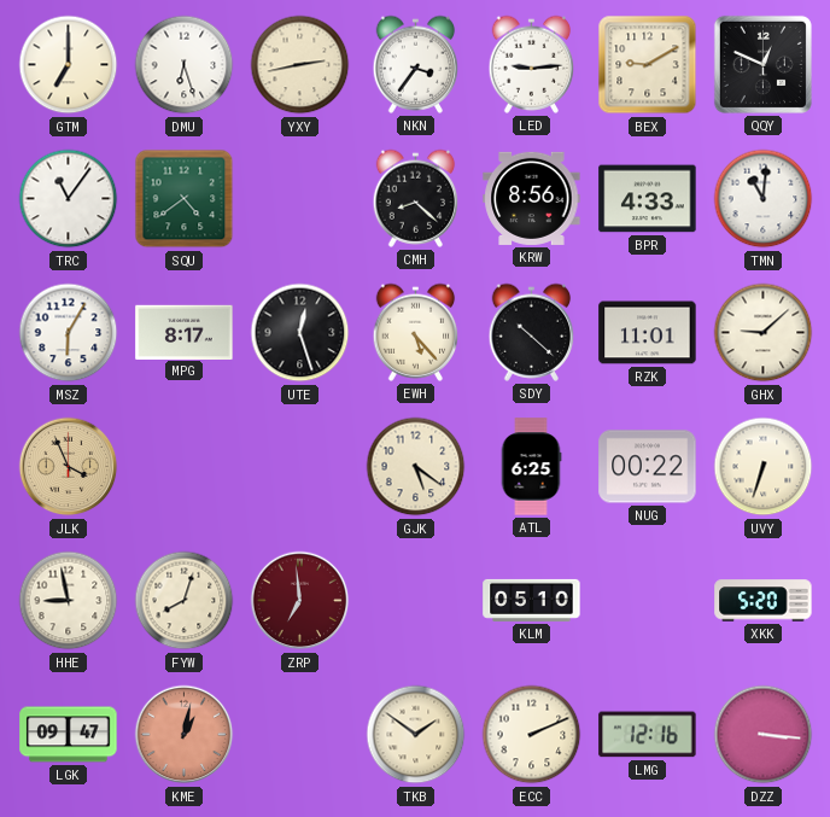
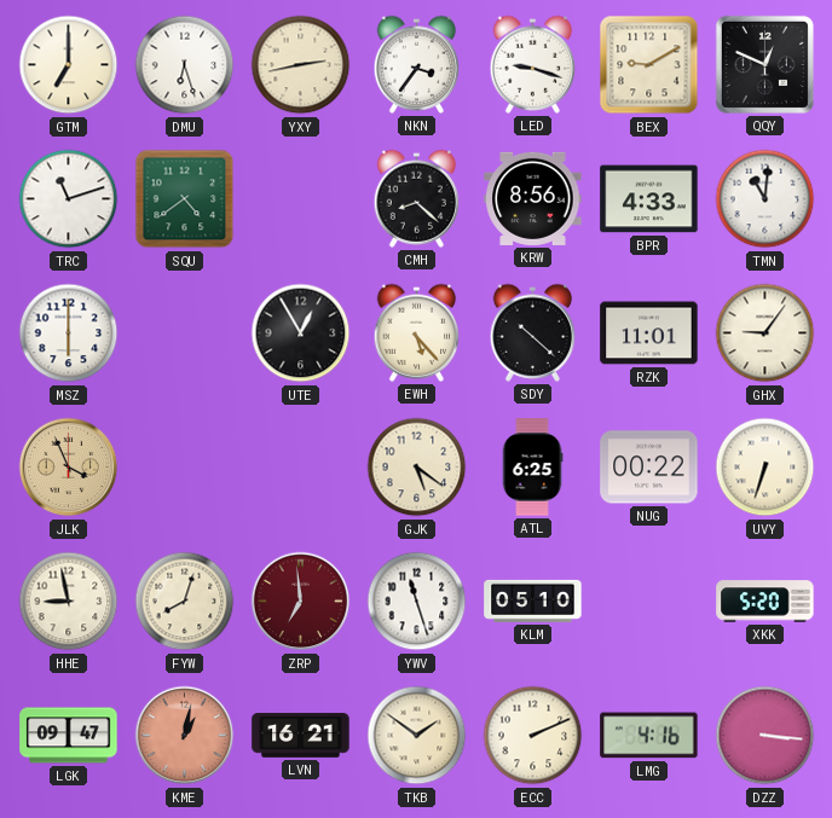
LED: 9:14 -> 9:18 (533, 64)
TRC: 11:06 -> 11:12 (69, 199)
MSZ: 6:05 -> 6:00 (69, 333)
MPG: 8:17 -> none (185, 332)
UTE: 12:27 -> 12:55 (301, 333)
GHX: 9:08 -> 9:06 (765, 333)
YWV: none -> 11:27 (417, 602)
LVN: none -> 16:21 (301, 736)
LMG: 12:16 -> 4:16 (649, 736)
